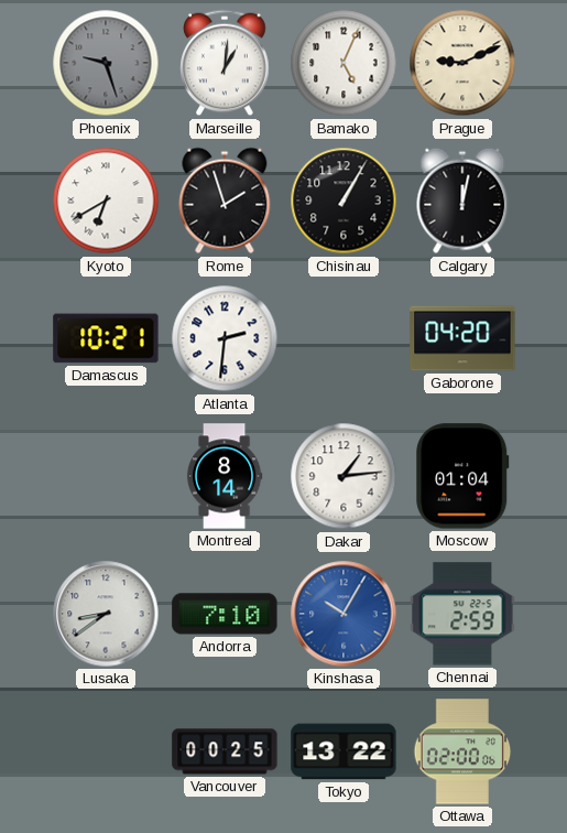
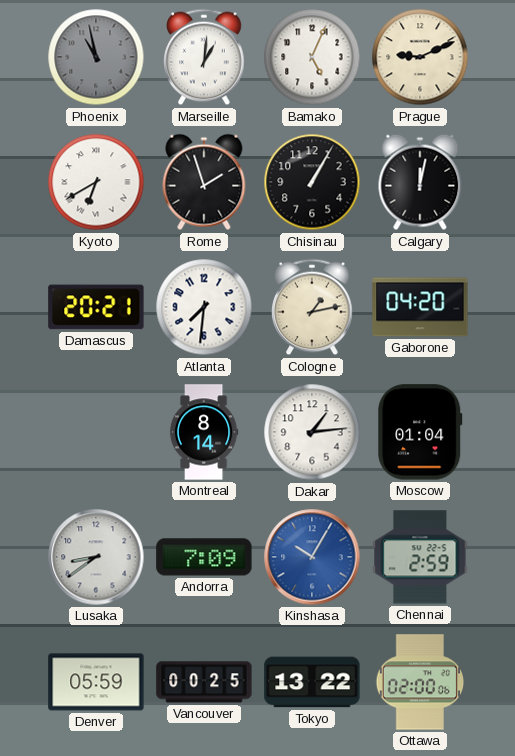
Phoenix: 9:27 -> 10:58 (96, 57)
Damascus: 10:21 -> 20:21 (96, 307)
Atlanta: 2:31 -> 7:31 (204, 307)
Cologne: none -> 1:13 (312, 307)
Andorra: 7:10 -> 7:09 (204, 557)
Denver: none -> 05:59 (96, 682)
